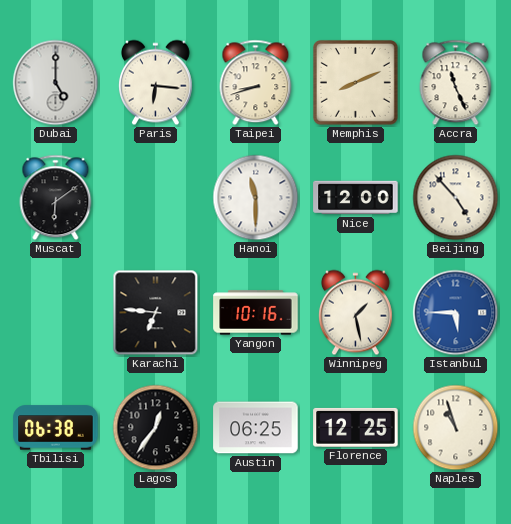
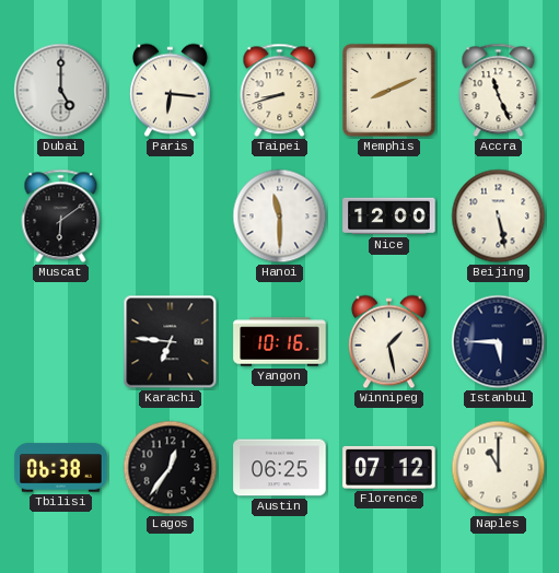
Beijing: 4:53 -> 5:28 (499, 217)
Istanbul dial: blue -> navy (499, 342)
Florence: 12:25 -> 07:12 (389, 467)
Naples: 10:57 -> 11:00 (499, 468)
